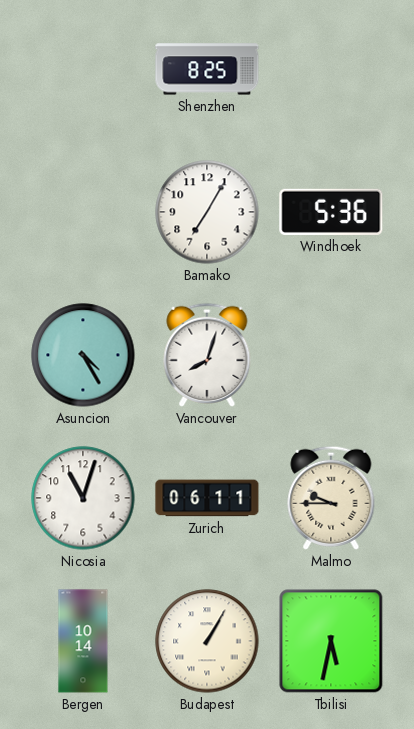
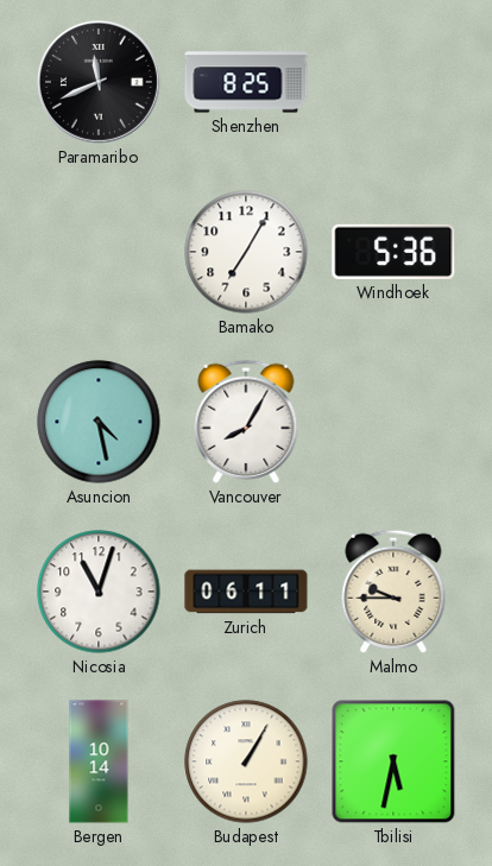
Paramaribo: none -> 11:41 (99, 82)
Asuncion: 4:25 -> 4:28 (99, 422)
Vancouver: 8:03 -> 8:05 (246, 422)
